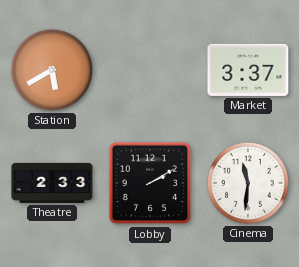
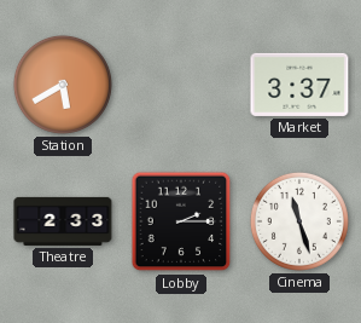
Lobby: 2:10 -> 2:15 (181, 221)
Cinema: 11:31 -> 11:27 (299, 221)
